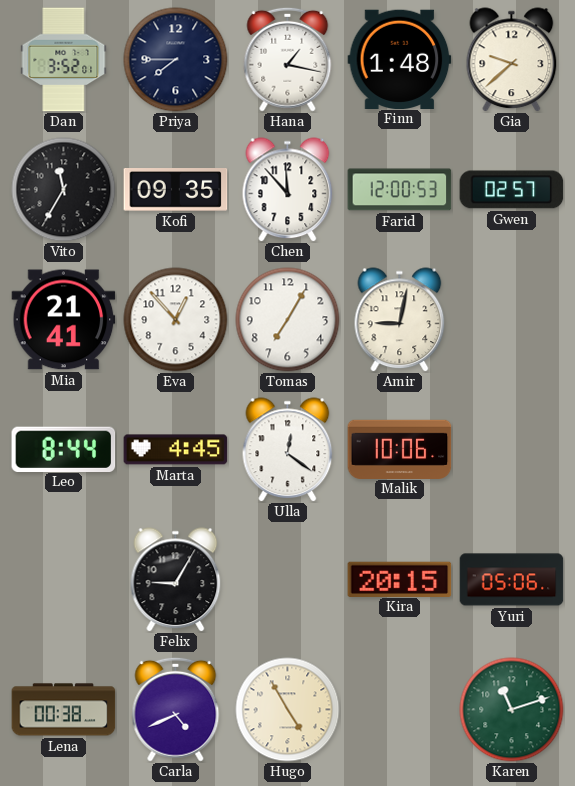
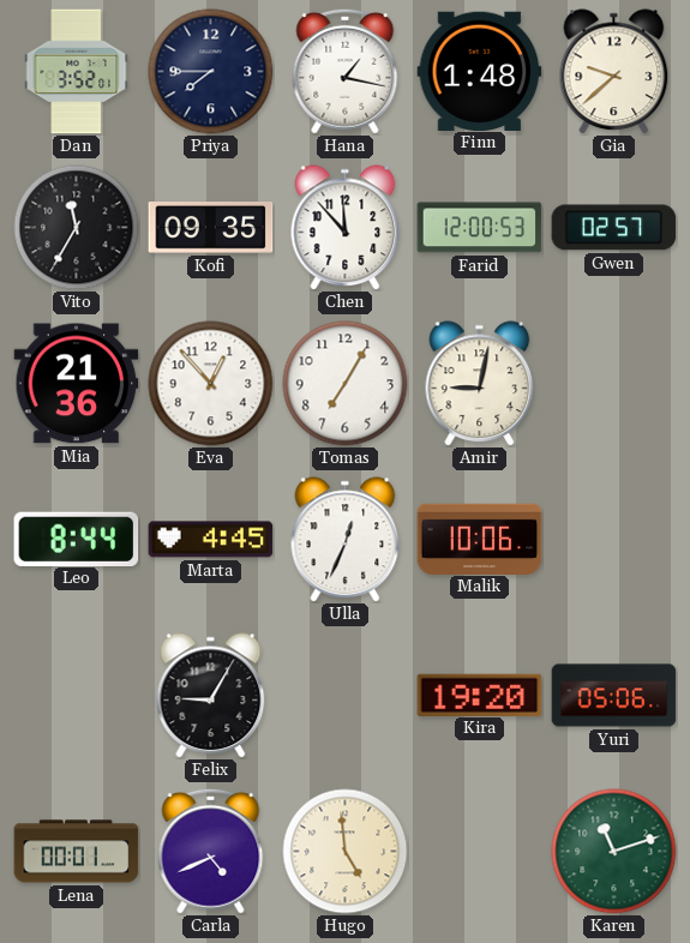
Mia: 21:41 -> 21:36 (77, 384)
Ulla: 12:21 -> 12:34 (346, 540)
Kira: 20:15 -> 19:20 (480, 695)
Lena: 00:38 -> 00:01 (77, 852)
Hugo: 4:55 -> 4:59 (346, 852)
